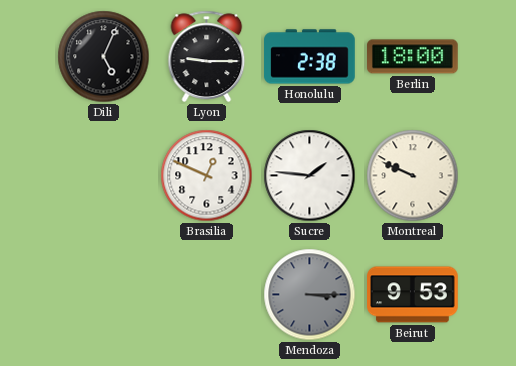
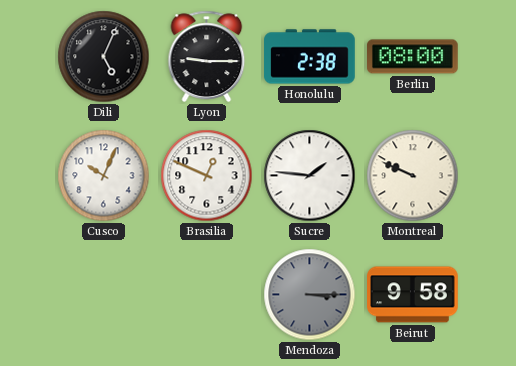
Berlin: 18:00 -> 08:00 (413, 57)
Cusco: none -> 10:04 (104, 176)
Beirut: 9:53 -> 9:58 (413, 295)
